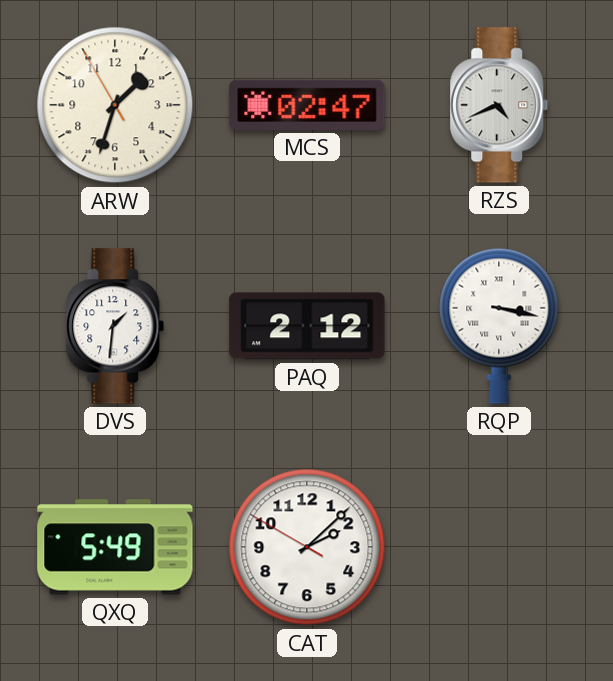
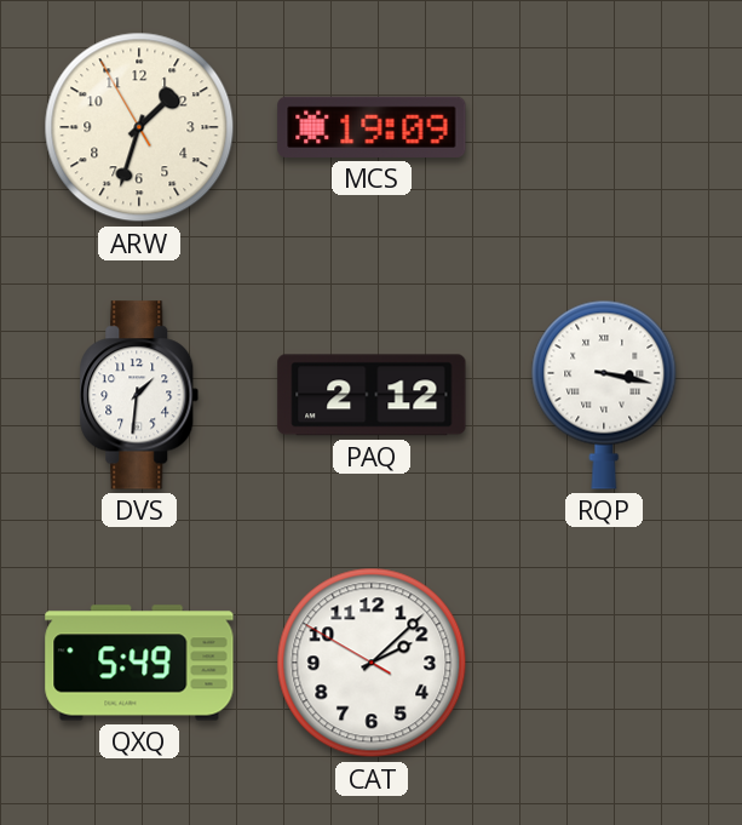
MCS: 02:47 -> 19:09 (372, 127)
RZS: 4:41 -> none (499, 105)
